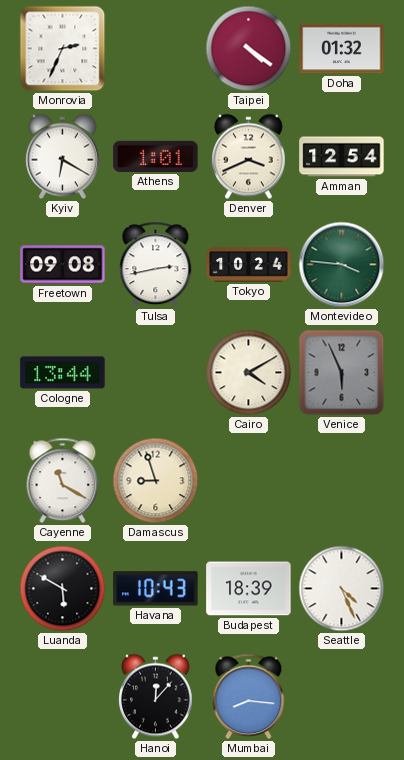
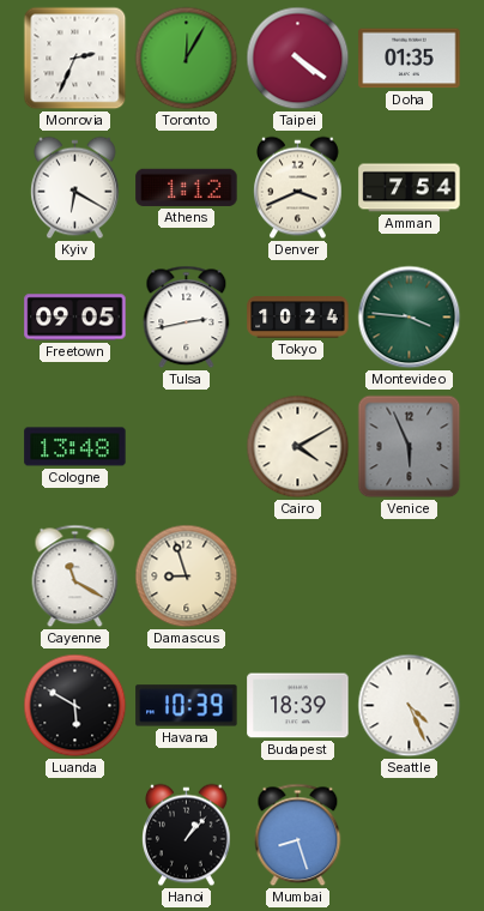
Toronto: none -> 12:05 (187, 59)
Doha: 01:32 -> 01:35 (410, 59)
Athens: 1:01 -> 1:12 (187, 187)
Amman: 12:54 -> 7:54 (410, 188)
Freetown: 09:08 -> 09:05 (75, 318)
Cologne: 13:44 -> 13:48 (75, 447)
Havana: 10:43 -> 10:39 (187, 706)
Hanoi: 12:07 -> 1:07 (187, 835)
Mumbai: 8:16 -> 8:27 (298, 835)
